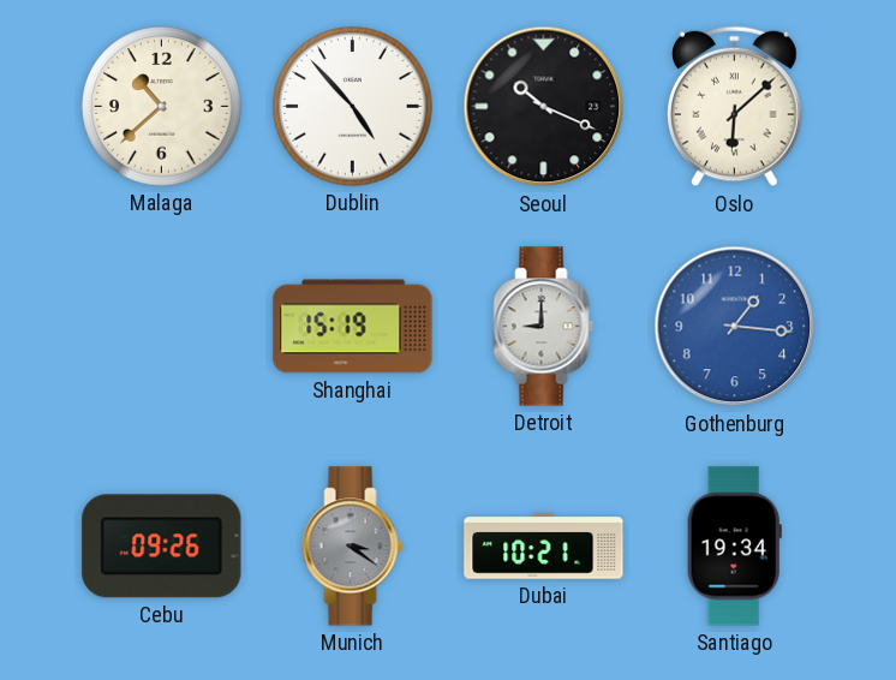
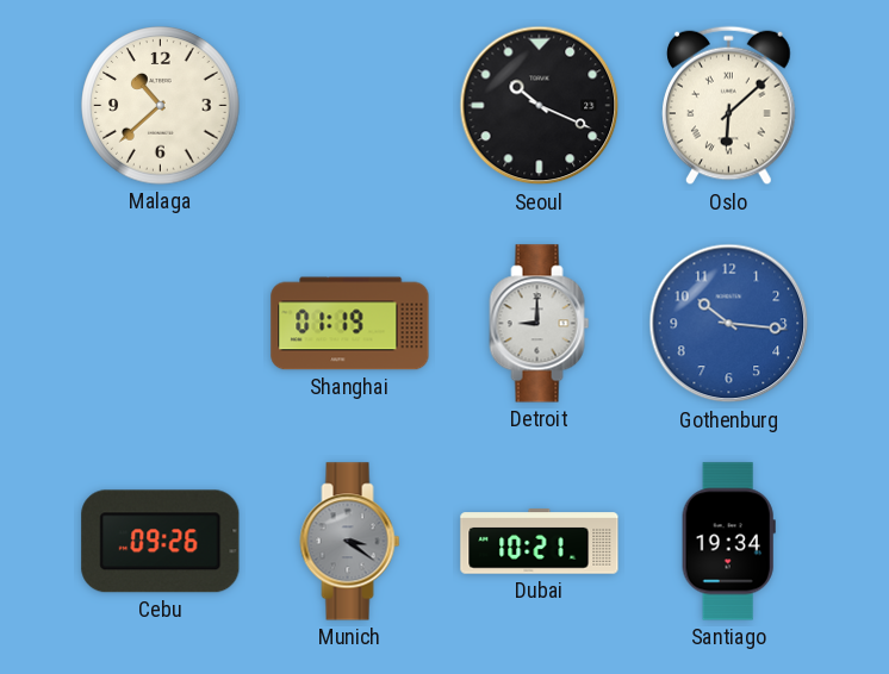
Dublin: 4:53 -> none (353, 107)
Shanghai: 15:19 -> 01:19 (350, 324)
Gothenburg: 1:16 -> 10:16 (729, 324)
